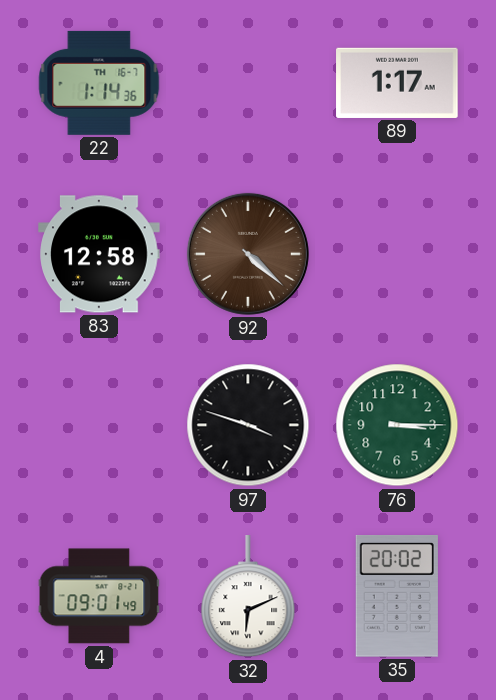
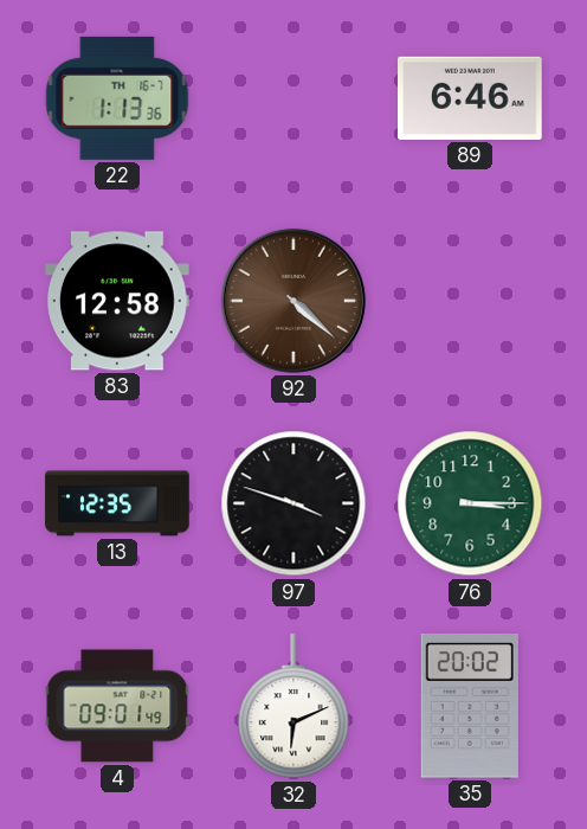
22: 1:14 -> 1:13 (117, 98)
89: 1:17 -> 6:46 (470, 98)
13: none -> 12:35 (117, 503)
